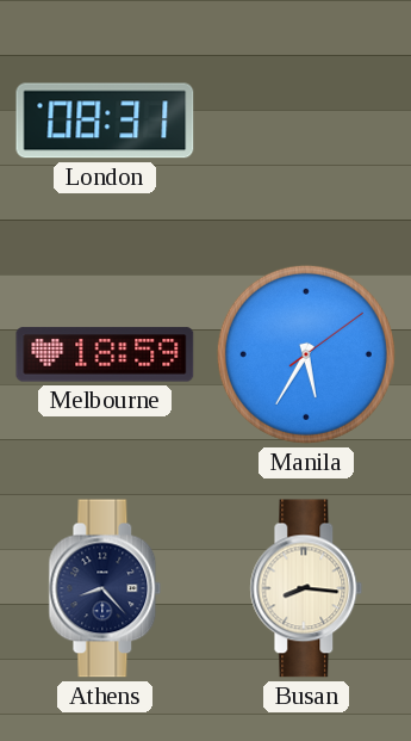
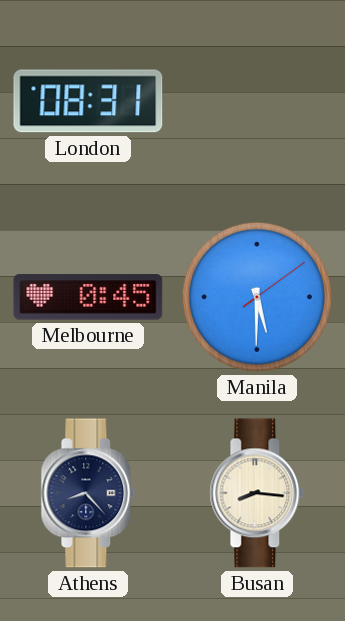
Melbourne: 18:59 -> 0:45 (88, 297)
Manila: 5:35 -> 5:30 (257, 297)
